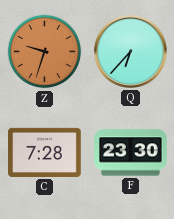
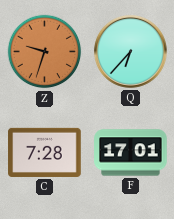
F: 23:30 -> 17:01 (131, 153)
